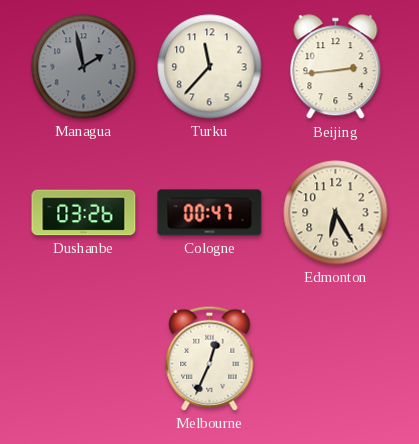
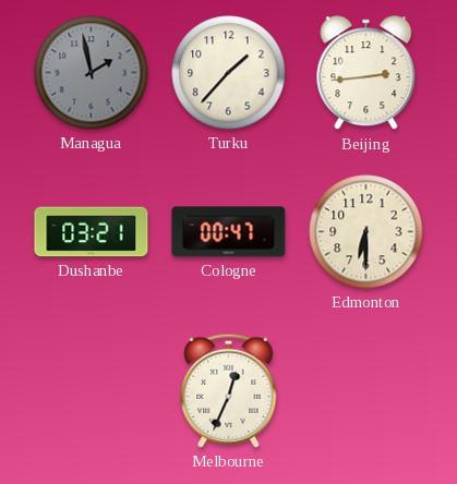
Turku: 11:37 -> 1:37 (229, 73)
Dushanbe: 03:26 -> 03:21 (92, 232)
Edmonton: 6:25 -> 6:30 (366, 232)
